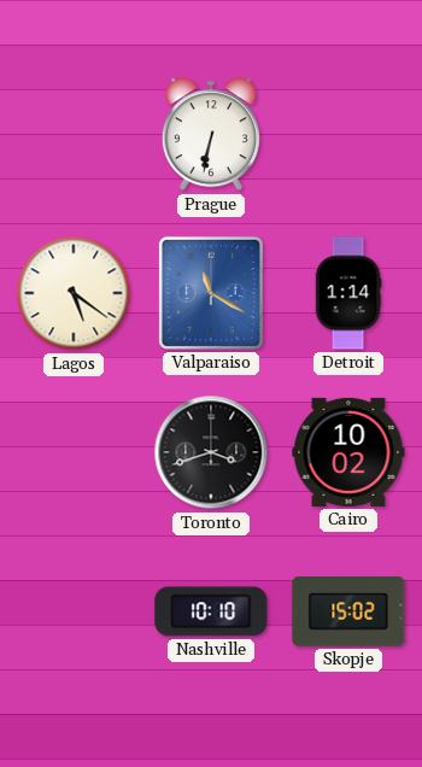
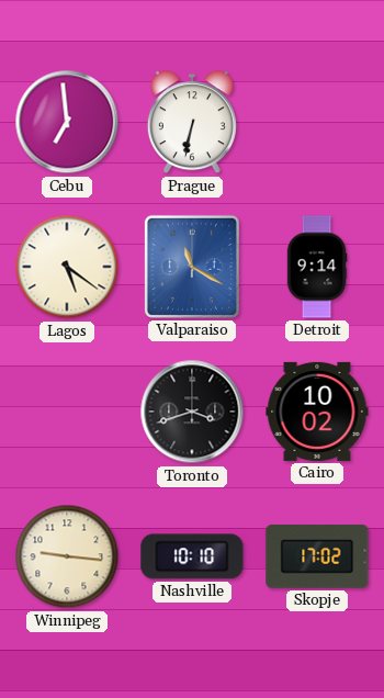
Cebu: none -> 6:59 (67, 122)
Detroit: 1:14 -> 9:14 (317, 267)
Winnipeg: none -> 9:16 (67, 556)
Skopje: 15:02 -> 17:02 (317, 556)
